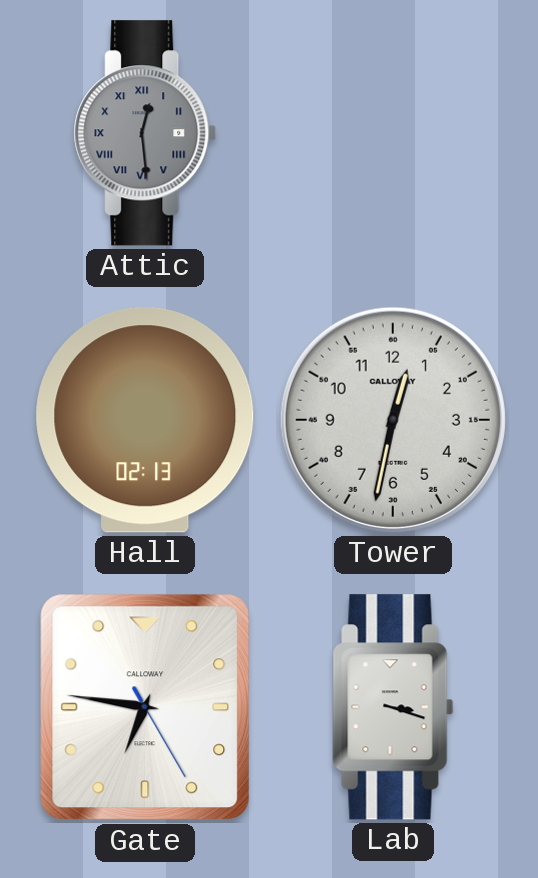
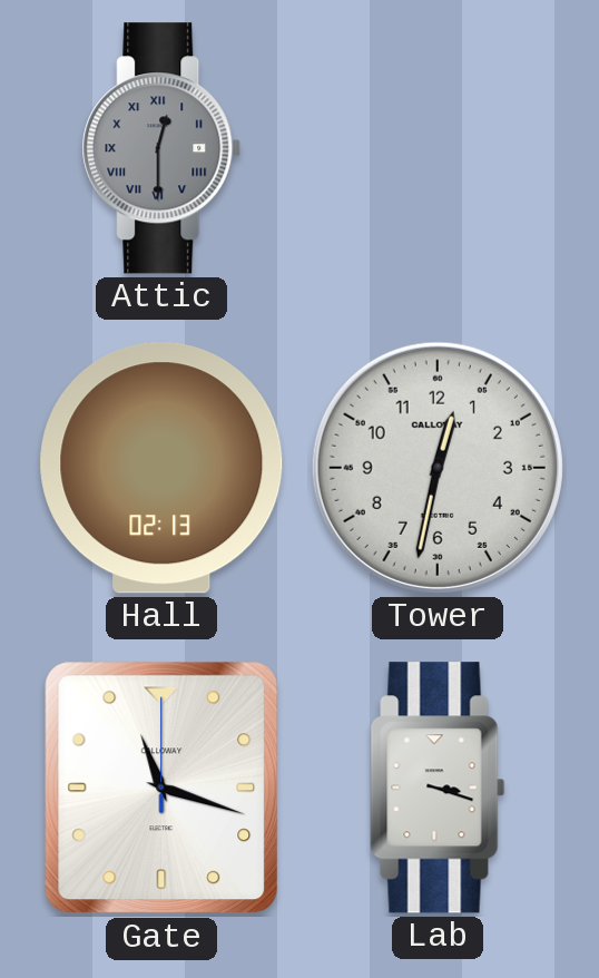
Attic: 12:29 -> 12:30 (161, 148)
Gate: 6:46 -> 11:18 (161, 788)
